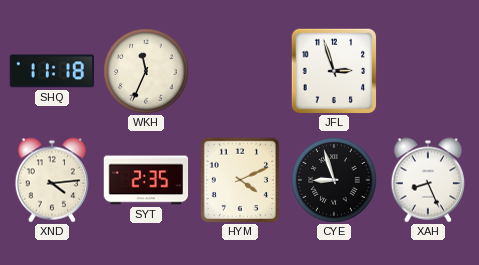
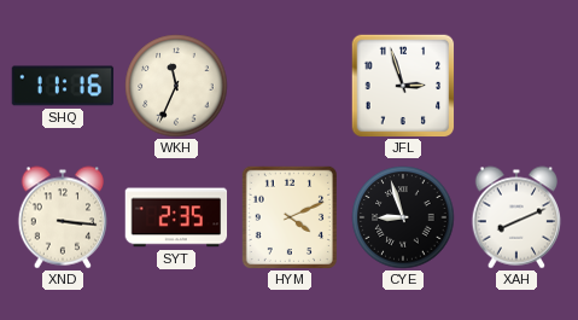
SHQ: 11:18 -> 11:16 (63, 86)
XND: 4:14 -> 3:16 (63, 217)
XAH: 8:26 -> 8:11 (516, 217)
